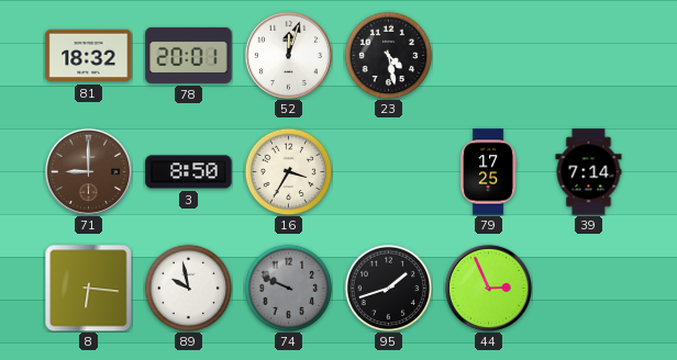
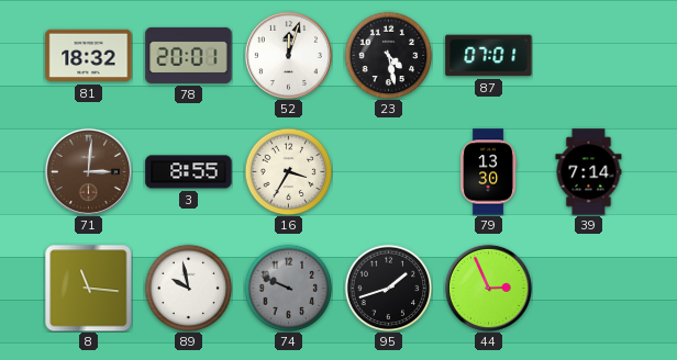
87: none -> 07:01 (489, 56)
71: 9:00 -> 3:01 (88, 171)
3: 8:50 -> 8:55 (189, 172)
79: 17:25 -> 13:30 (489, 172)
8: 6:16 -> 11:16 (88, 288)
